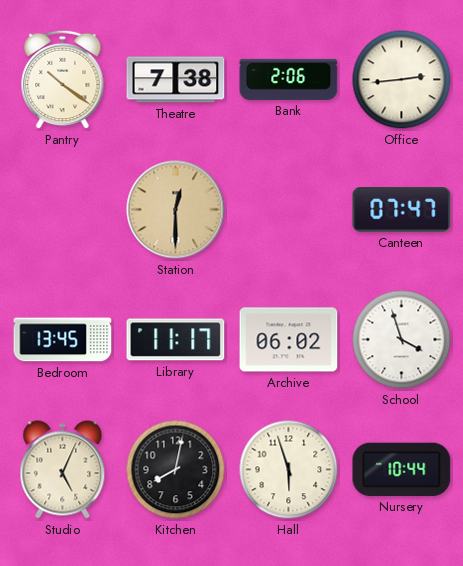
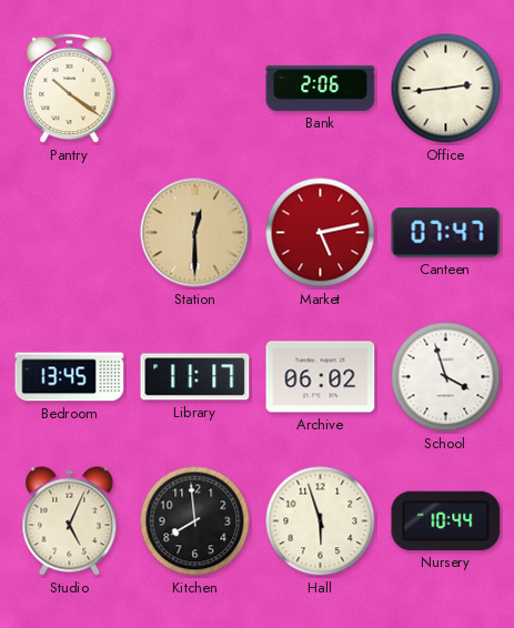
Theatre: 7:38 -> none (176, 80)
Market: none -> 5:13 (321, 233)
Kitchen: 8:02 -> 7:59 (195, 521)
